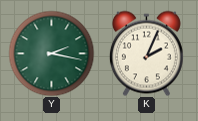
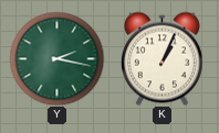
K: 2:04 -> 1:04 (161, 58)
